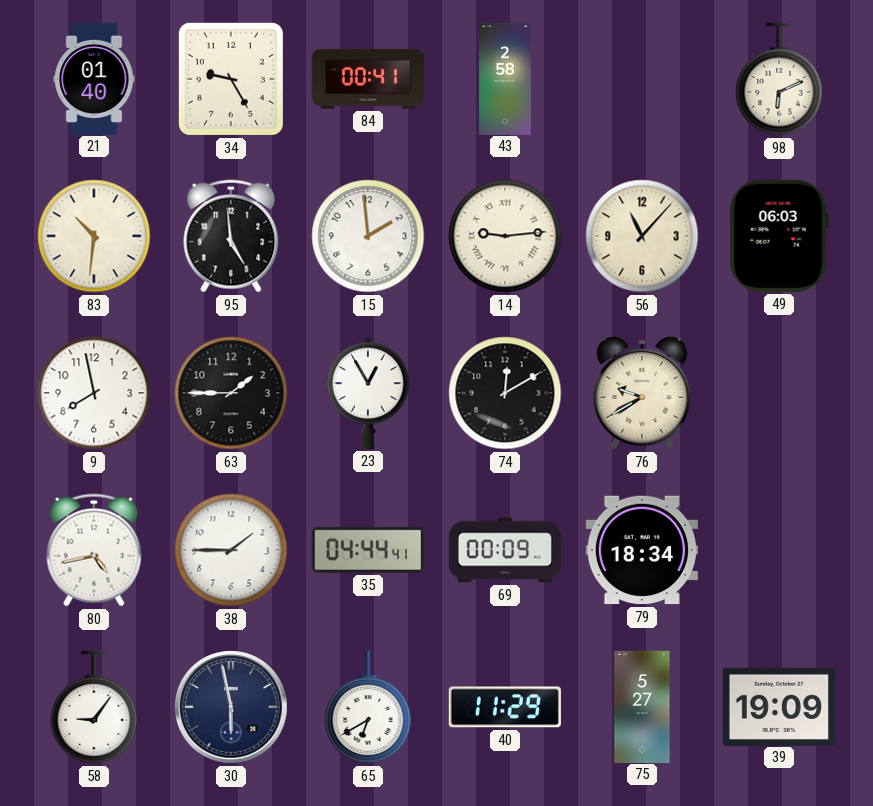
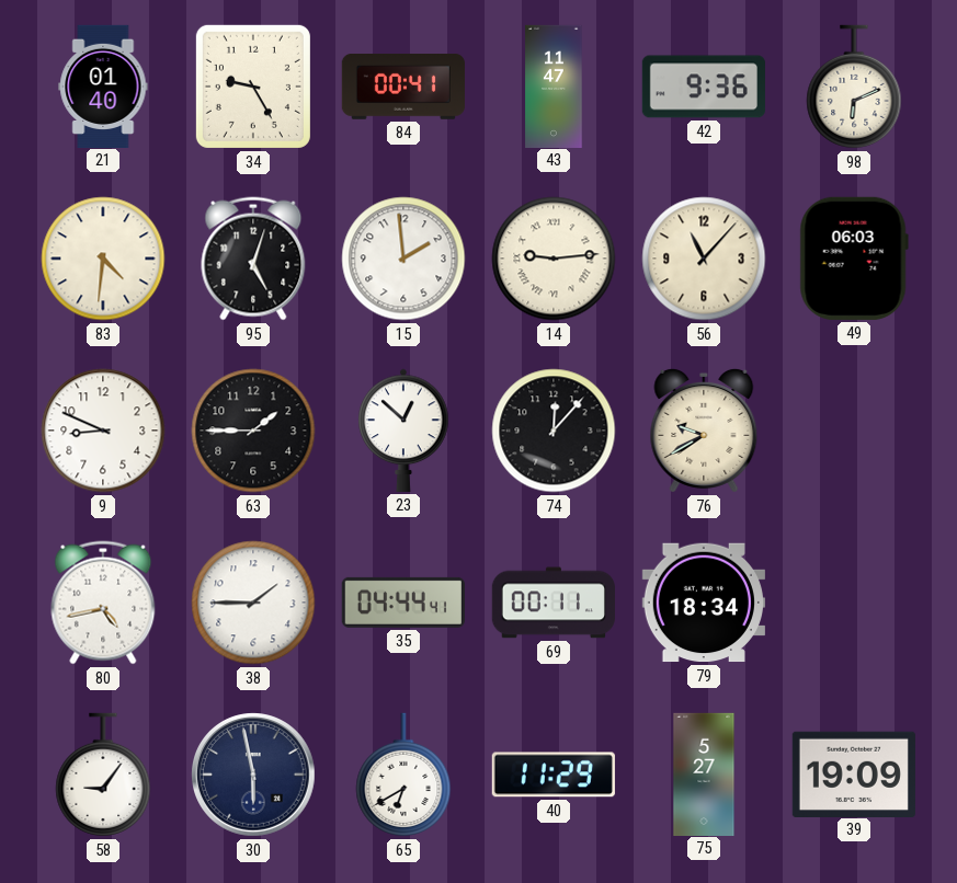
43: 2:58 -> 11:47 (554, 85)
42: none -> 9:36 (704, 87)
83: 10:31 -> 4:31 (103, 259)
95: 4:59 -> 5:03 (253, 259)
9: 7:58 -> 8:49 (103, 431)
23: 12:55 -> 12:52 (403, 431)
74: 12:10 -> 12:07 (554, 431)
69: 00:09 -> 00:11 (554, 603)
